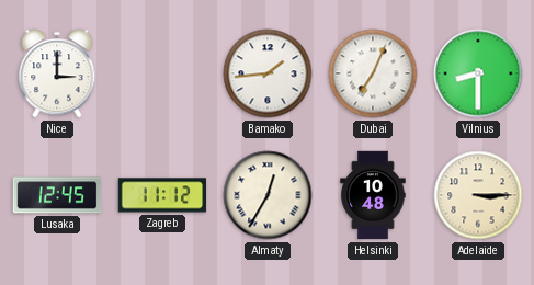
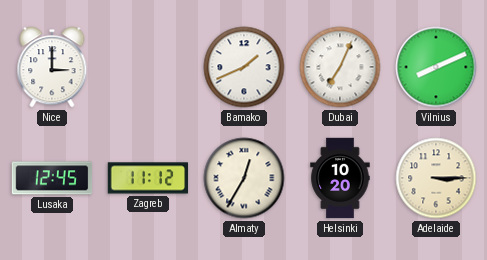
Bamako: 1:44 -> 1:41 (244, 67)
Vilnius: 8:30 -> 8:11 (436, 67)
Helsinki: 10:48 -> 10:20 (340, 178)
